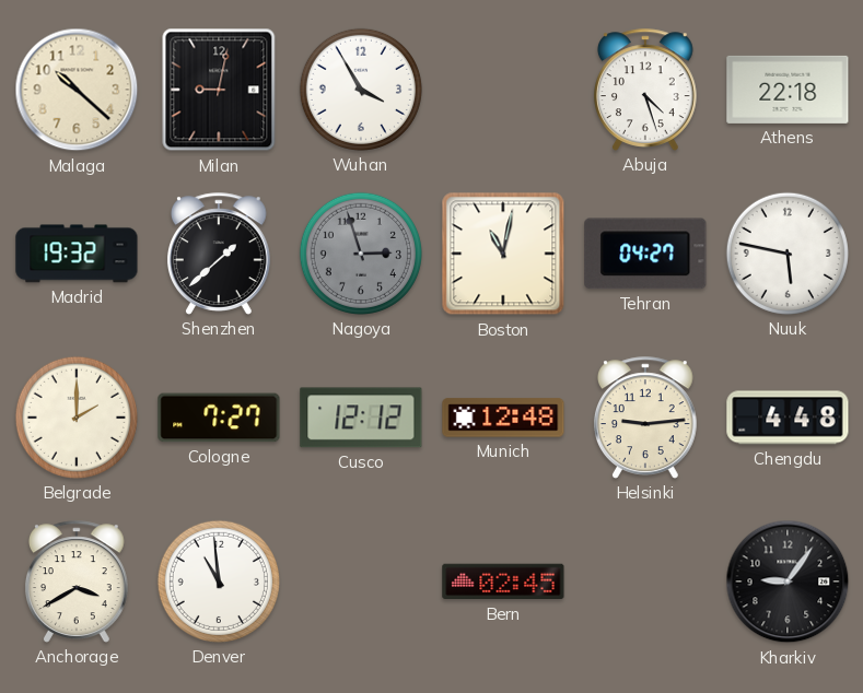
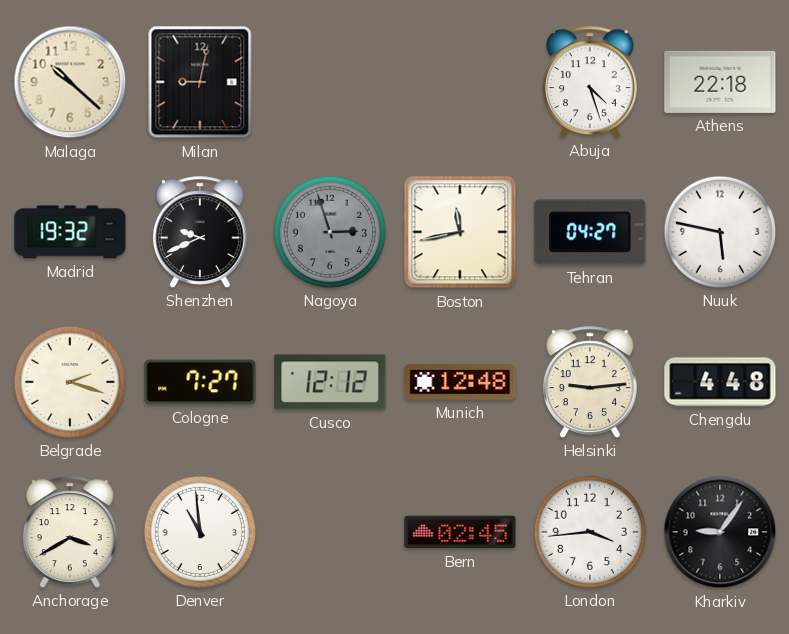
Wuhan: 3:55 -> none (361, 90)
Shenzhen: 1:38 -> 9:41 (200, 232)
Boston: 11:02 -> 11:43 (460, 232)
Belgrade: 2:00 -> 2:18 (70, 382)
London: none -> 3:44 (590, 532)
